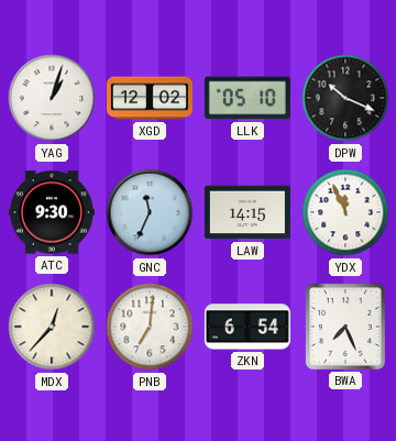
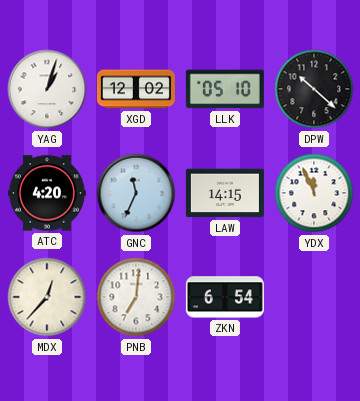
DPW: 10:19 -> 10:22 (314, 89)
ATC: 9:30 -> 4:20 (47, 193)
BWA: 7:26 -> none (345, 327)
